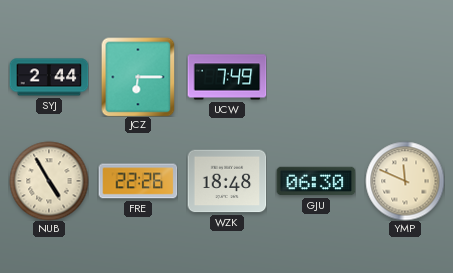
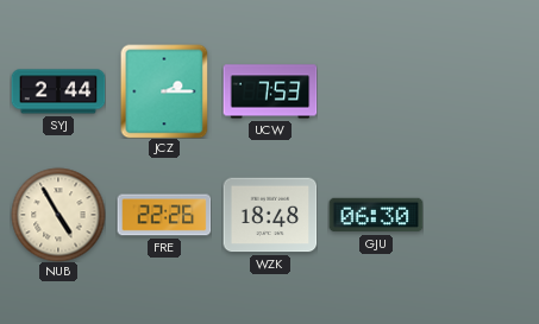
JCZ: 6:15 -> 2:15 (164, 91)
UCW: 7:49 -> 7:53 (270, 91)
YMP: 11:49 -> none (405, 181)
